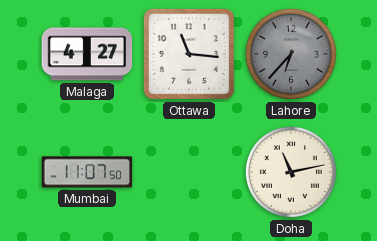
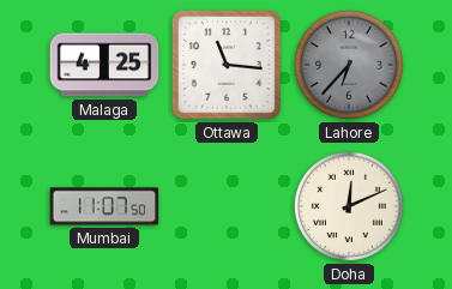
Malaga: 4:27 -> 4:25 (104, 65)
Doha: 11:13 -> 12:11 (349, 206)
